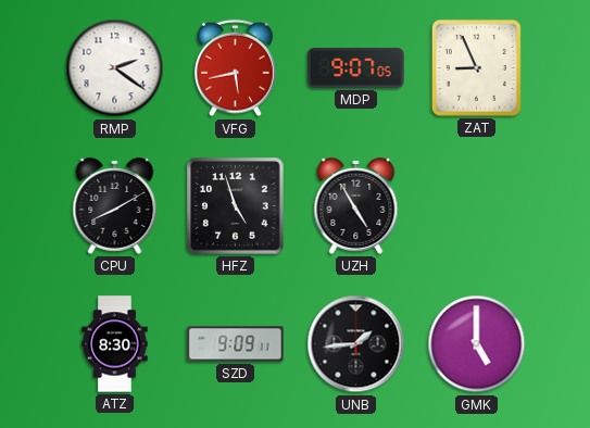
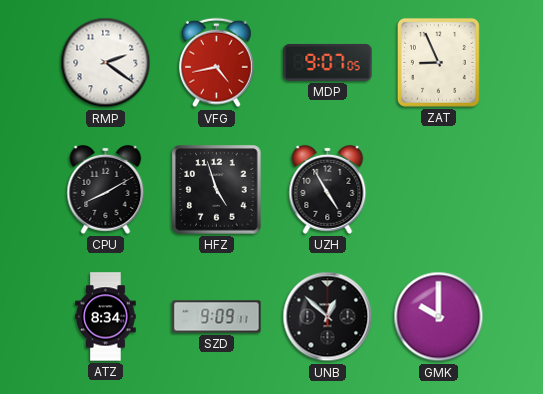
VFG: 5:43 -> 4:43 (217, 63)
ATZ: 8:30 -> 8:34 (106, 317)
UNB: 1:44 -> 12:52 (328, 317)
GMK: 5:00 -> 10:00 (439, 317)
